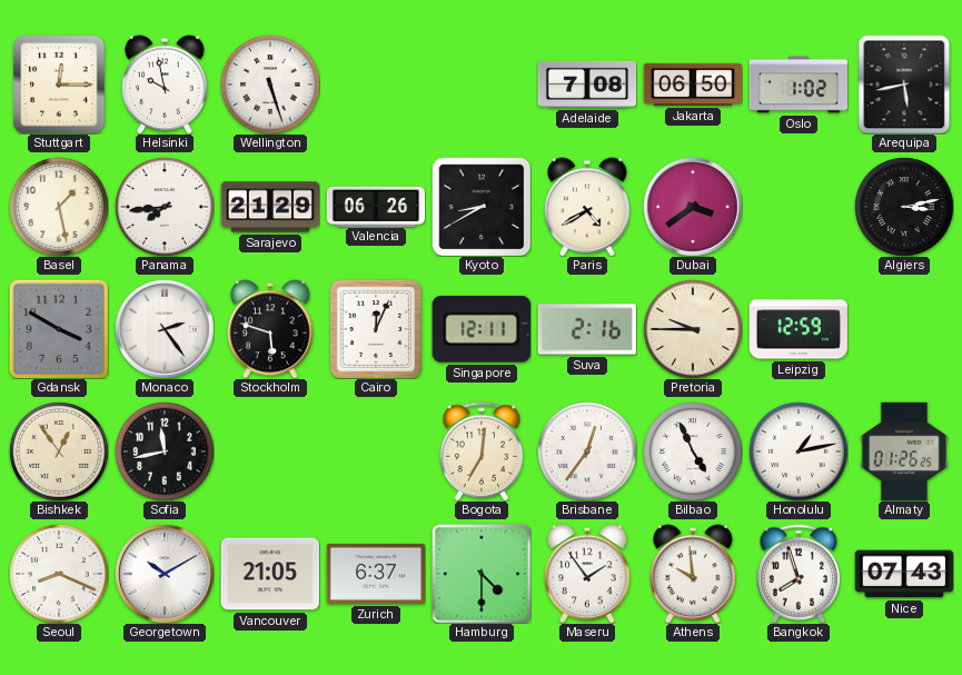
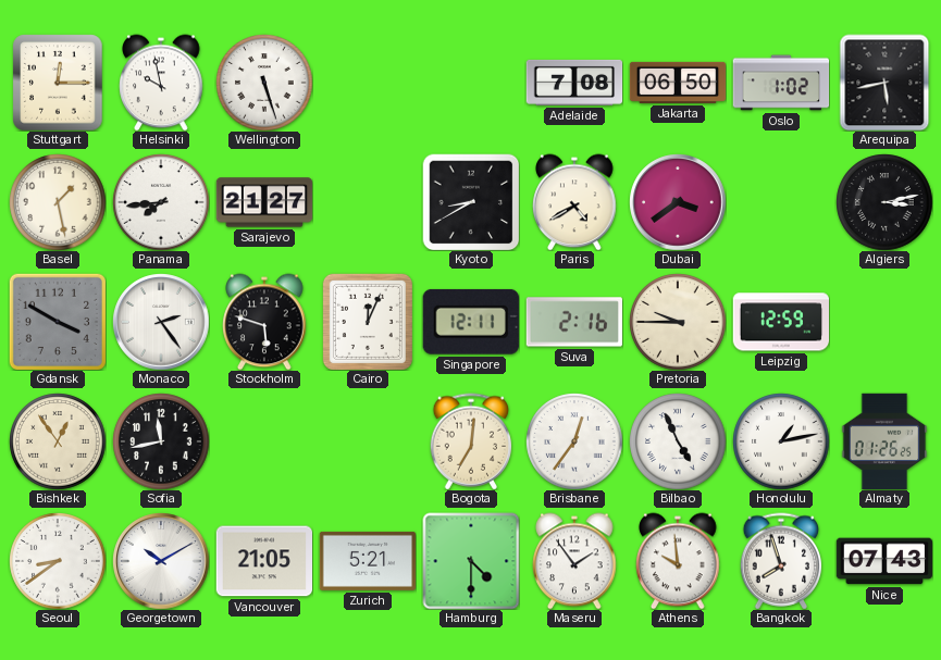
Sarajevo: 21:29 -> 21:27 (264, 202)
Valencia: 06:26 -> none (376, 206)
Seoul: 8:19 -> 8:39 (58, 561)
Zurich: 6:37 -> 5:21 (367, 561)
